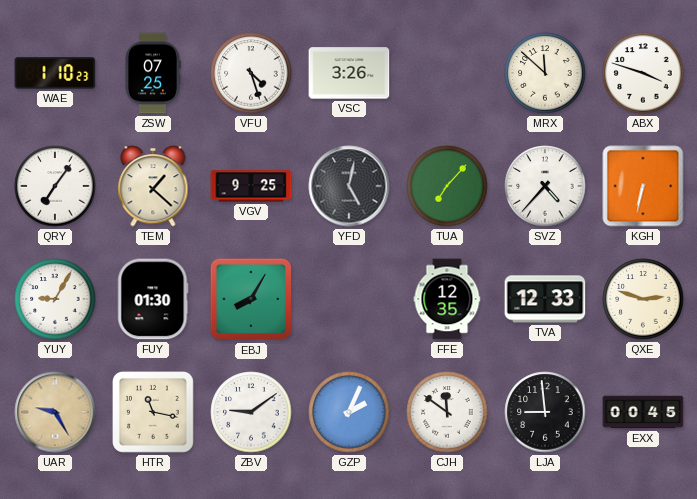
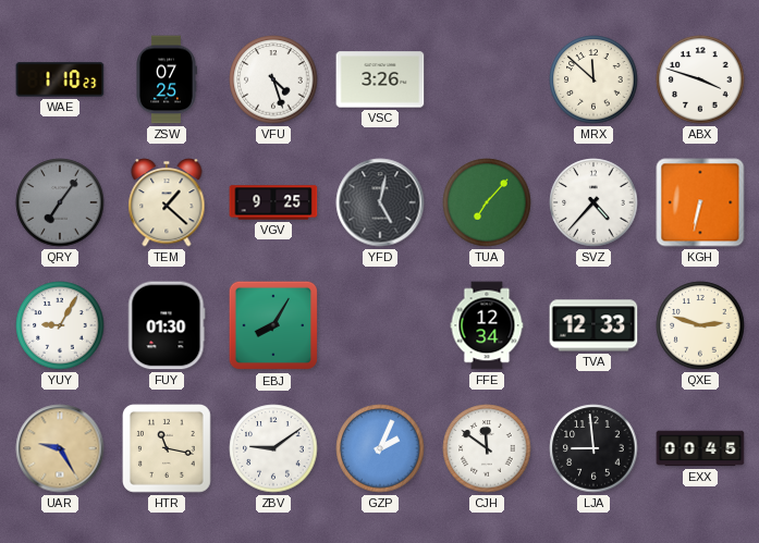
QRY dial: white -> grey (60, 202)
FFE: 12:35 -> 12:34 (487, 325)
